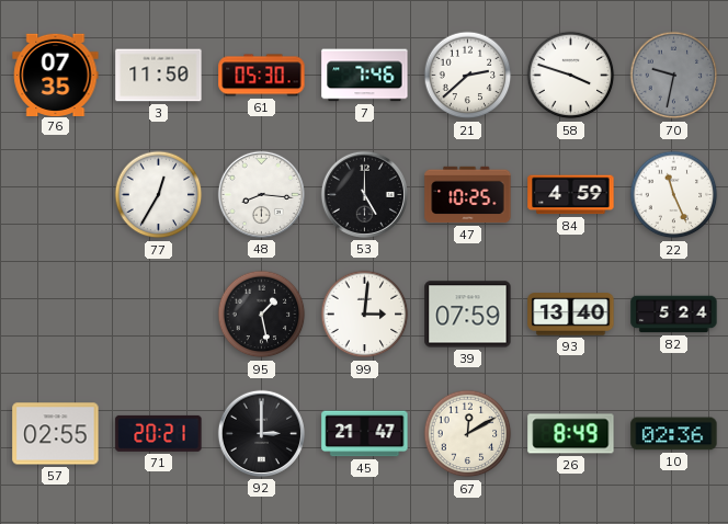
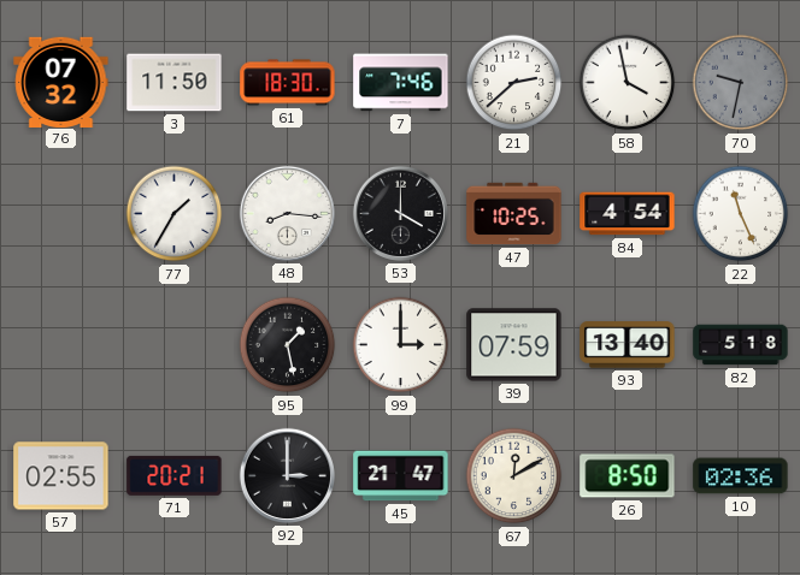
76: 07:35 -> 07:32 (61, 82)
61: 05:30 -> 18:30 (288, 83)
58: 3:48 -> 3:58 (628, 83)
77: 12:35 -> 1:35 (175, 214)
53: 5:00 -> 4:00 (400, 213)
84: 4:59 -> 4:54 (628, 214)
99: 3:01 -> 3:00 (401, 345)
82: 5:24 -> 5:18 (741, 345)
26: 8:49 -> 8:50 (628, 476)
